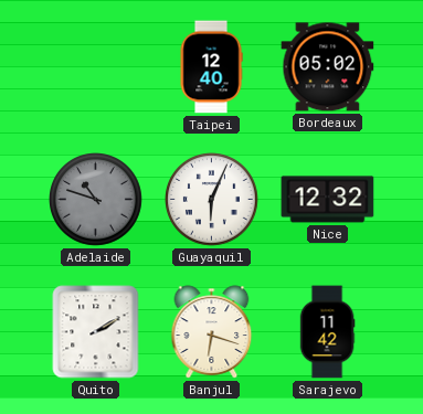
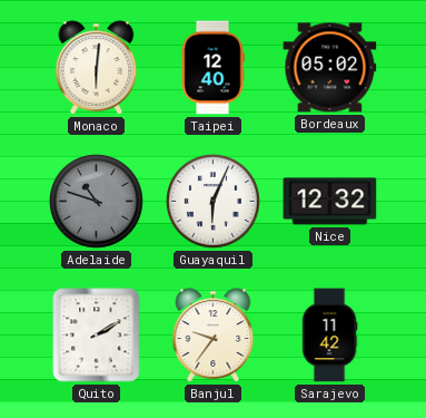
Monaco: none -> 6:01 (97, 68)
Banjul: 6:18 -> 9:36 (214, 336)
